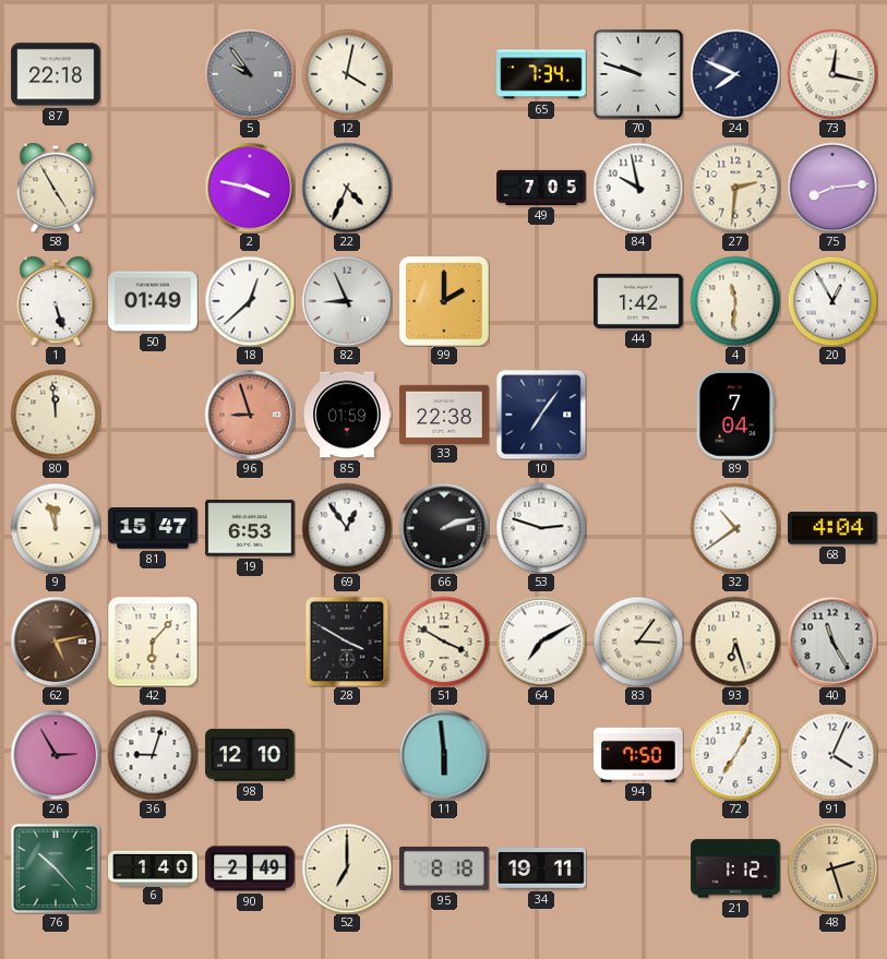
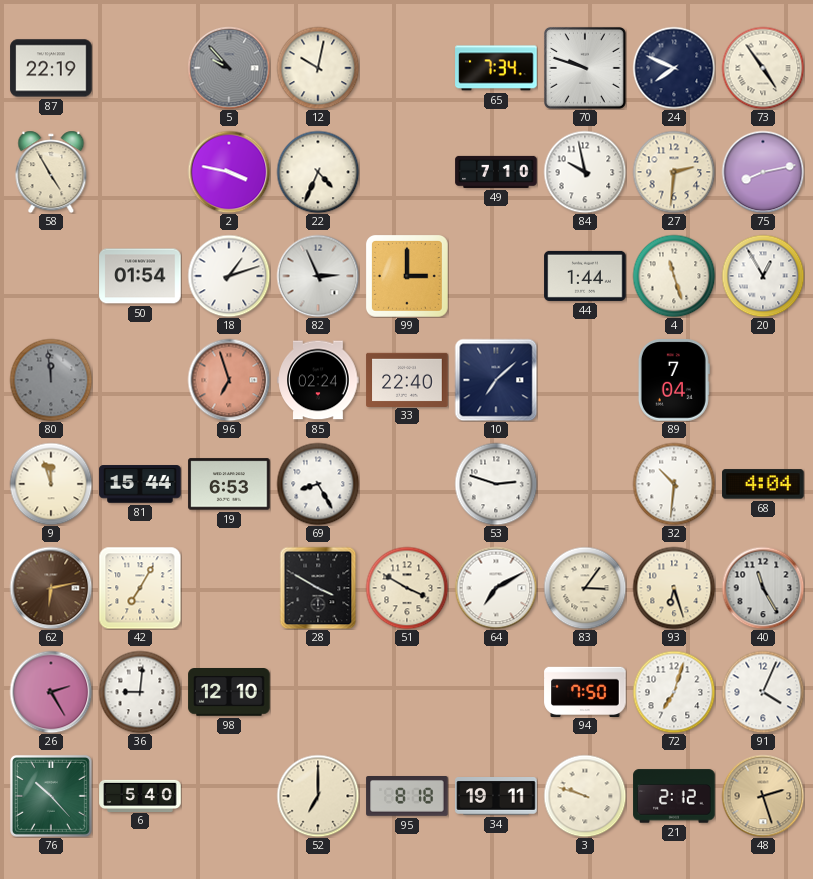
87: 22:18 -> 22:19 (51, 68)
5: 9:54 -> 9:53 (229, 68)
12: 4:02 -> 10:02 (318, 68)
73: 12:17 -> 4:54 (763, 68)
49: 7:05 -> 7:10 (496, 172)
75: 8:14 -> 8:13 (763, 172)
1: 5:27 -> none (56, 301)
50: 01:49 -> 01:54 (140, 276)
18: 12:38 -> 1:12 (229, 276)
82: 8:56 -> 2:56 (318, 276)
99: 2:00 -> 3:00 (407, 276)
44: 1:42 -> 1:44 (585, 276)
4: 11:31 -> 11:27 (674, 276)
80 dial: cream -> grey (51, 380)
96: 8:57 -> 6:57 (229, 380)
85: 01:59 -> 02:24 (318, 380)
33: 22:38 -> 22:40 (407, 379)
10: 7:06 -> 7:08 (496, 380)
81: 15:47 -> 15:44 (140, 484)
69: 12:54 -> 8:25 (318, 484)
66: 2:12 -> none (444, 528)
32: 10:39 -> 10:31 (674, 484)
62: 5:13 -> 6:13 (51, 588)
42: 6:07 -> 7:05 (140, 588)
26: 2:55 -> 2:25 (51, 692)
36: 9:03 -> 9:01 (140, 692)
11: 5:59 -> none (444, 755)
72: 7:05 -> 7:03 (674, 692)
6: 1:40 -> 5:40 (140, 795)
90: 2:49 -> none (250, 868)
3: none -> 9:48 (585, 796)
21: 1:12 -> 2:12 (674, 796)
